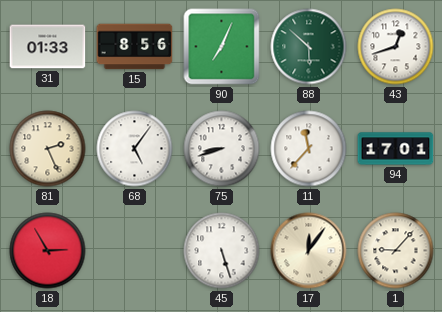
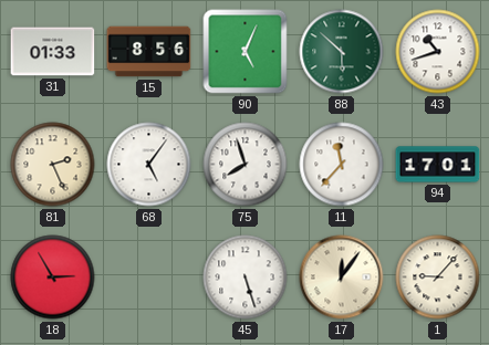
90: 7:04 -> 5:04 (246, 52)
43: 12:42 -> 10:42 (438, 52)
75: 8:42 -> 7:57 (246, 165)
